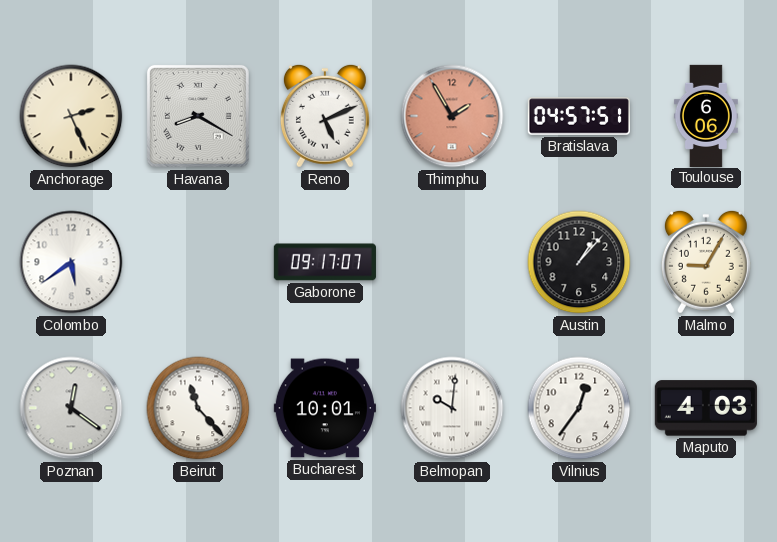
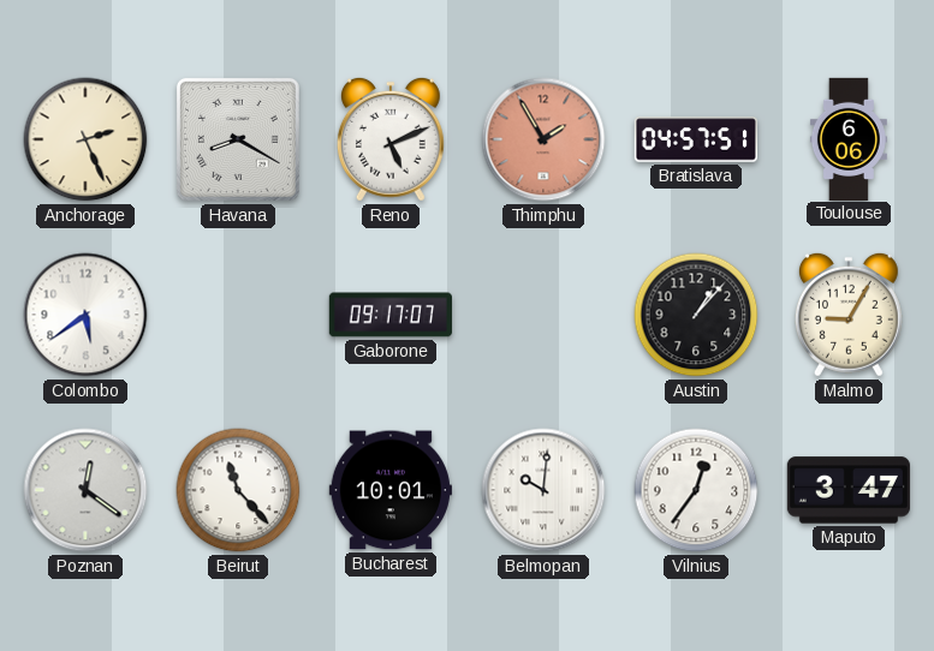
Maputo: 4:03 -> 3:47 (849, 490)
